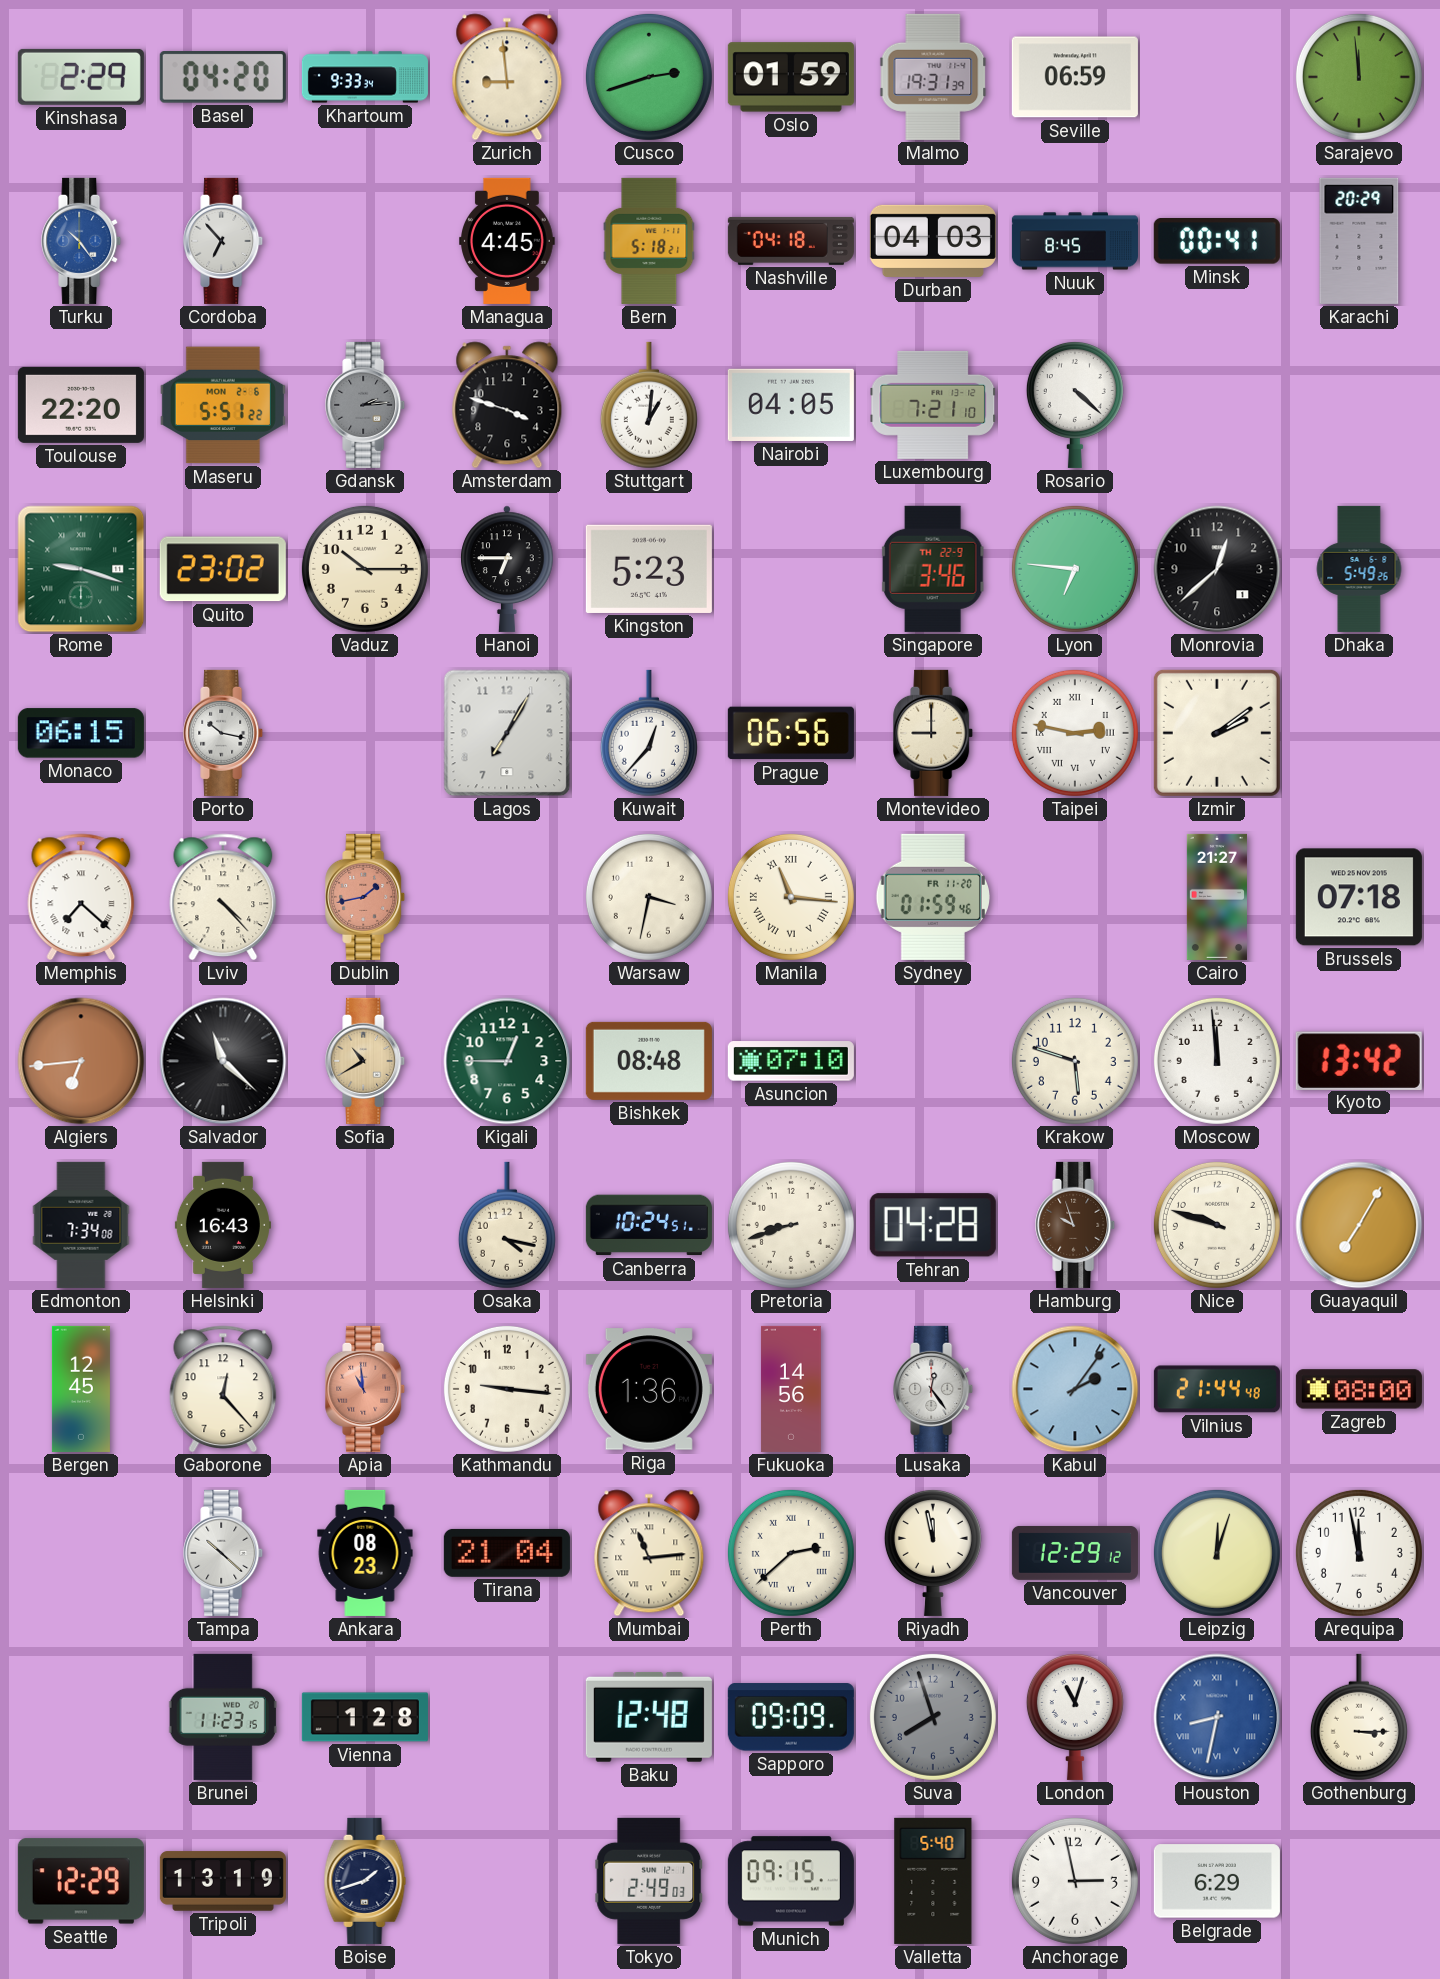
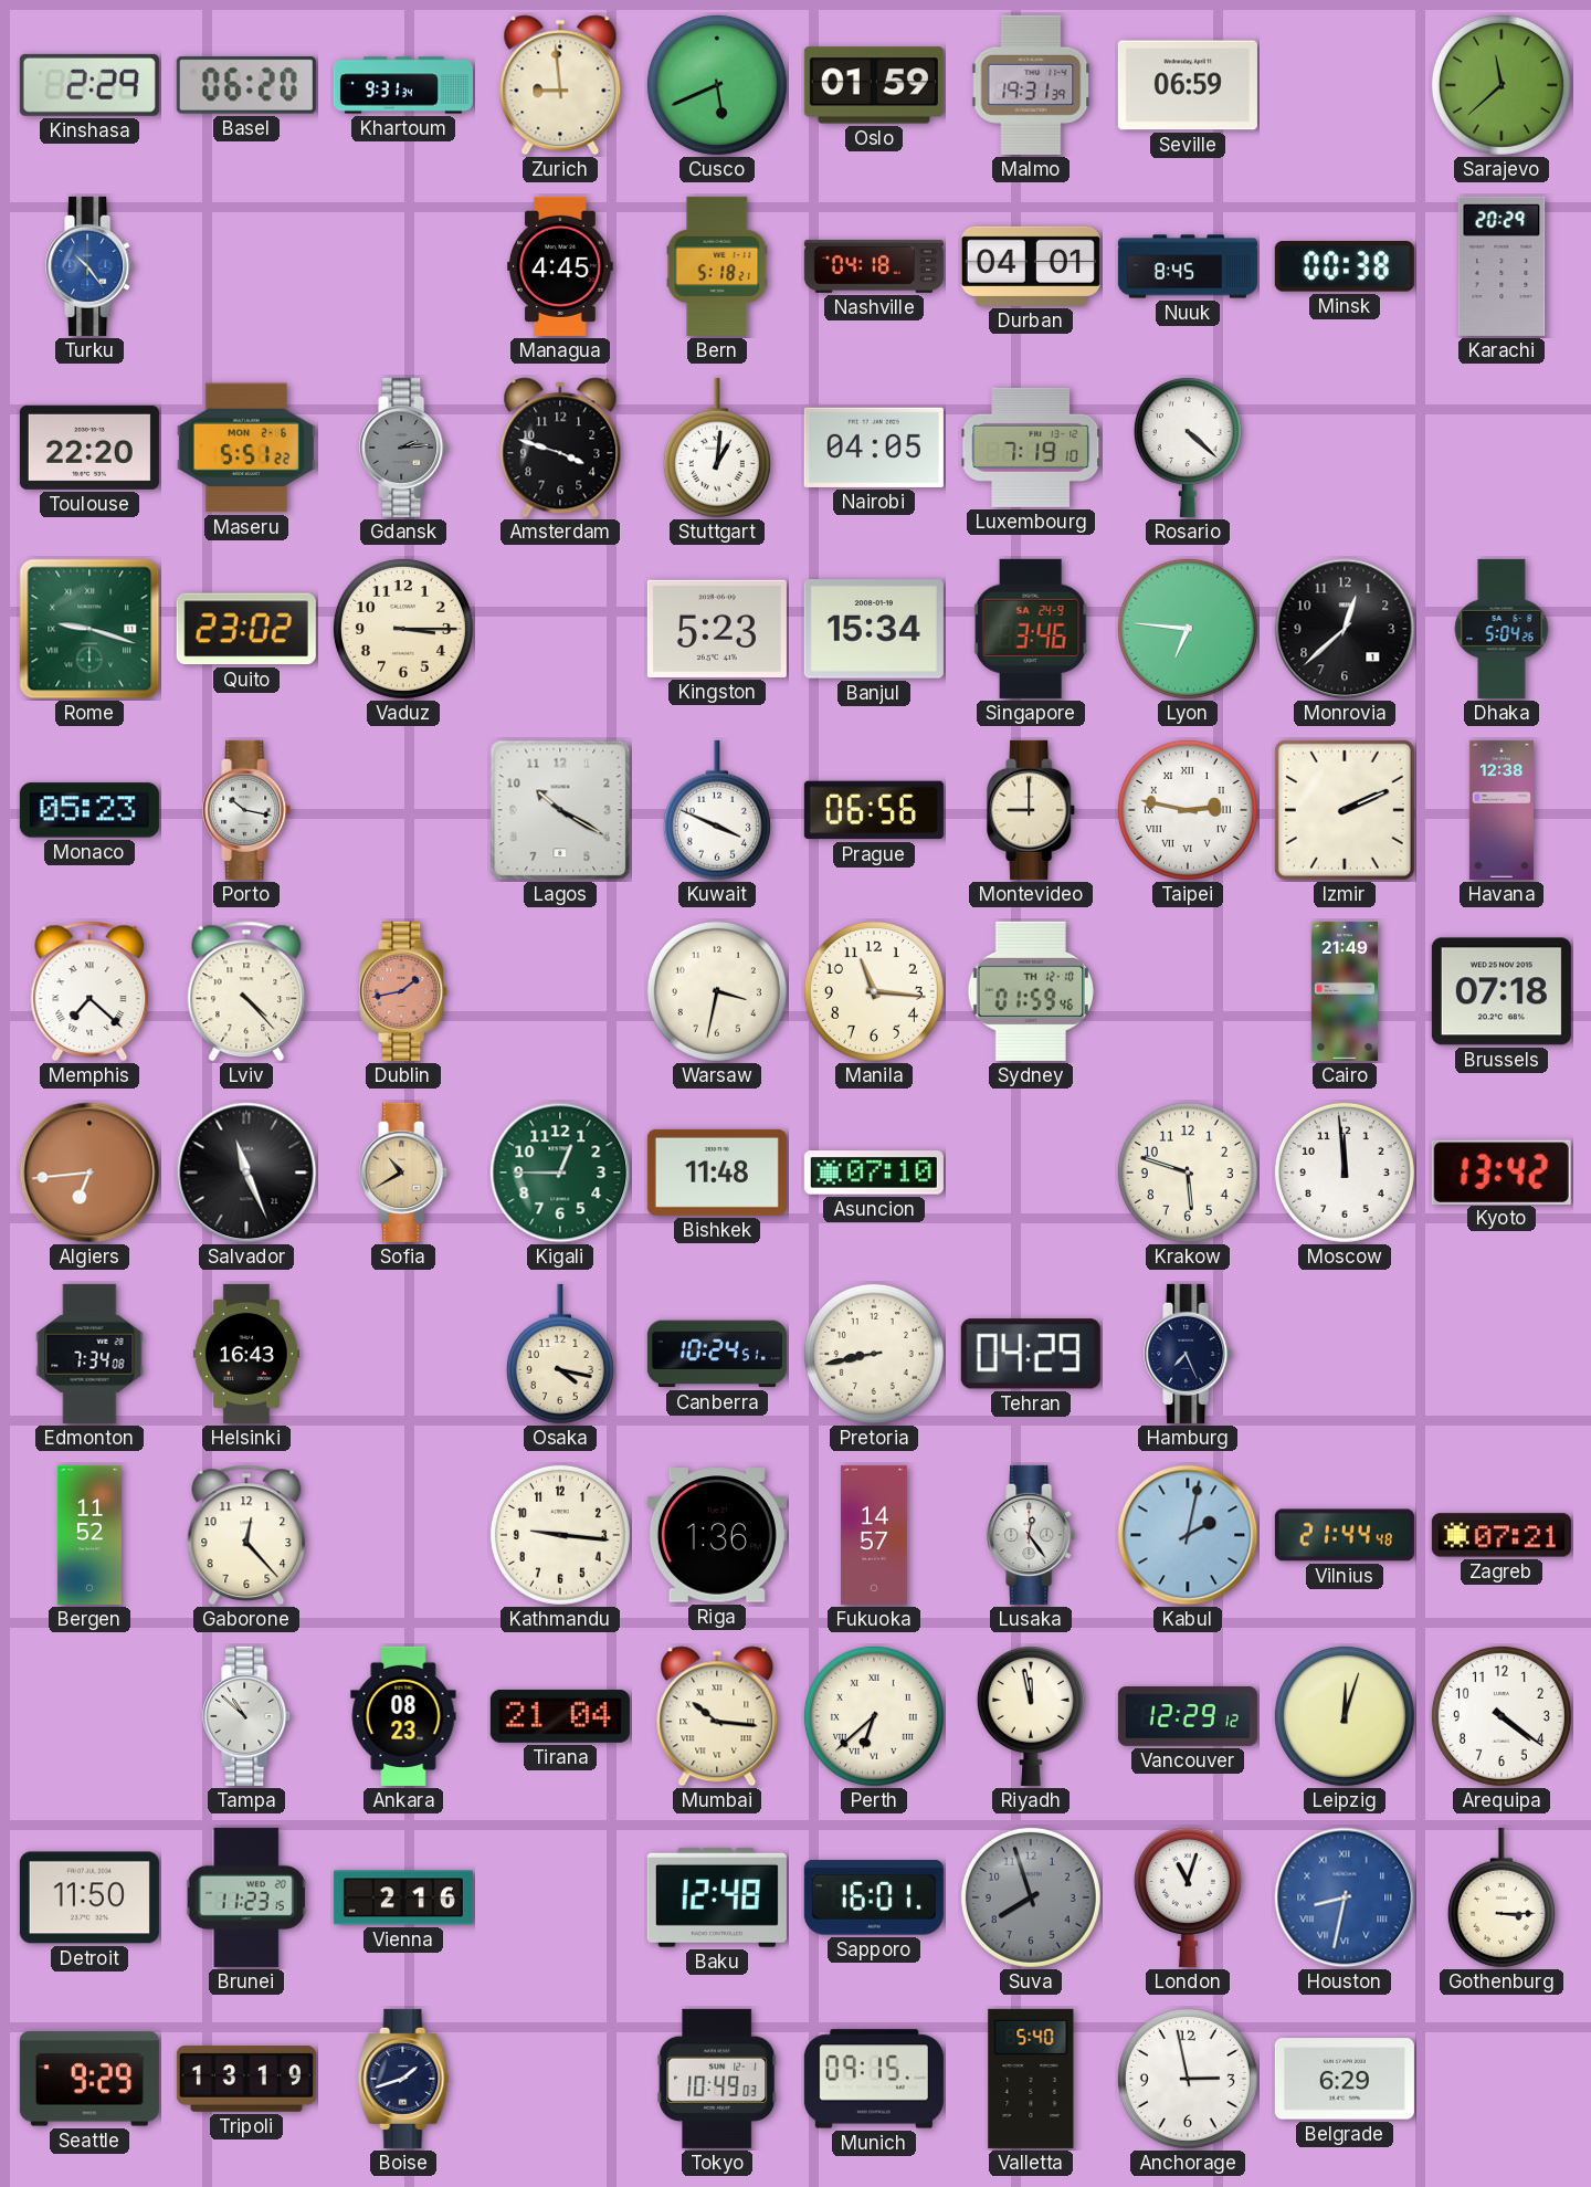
Basel: 04:20 -> 06:20 (246, 86)
Khartoum: 9:33 -> 9:31 (403, 85)
Cusco: 2:42 -> 5:41 (717, 85)
Sarajevo: 11:59 -> 11:38 (1502, 85)
Cordoba: 6:53 -> none (224, 241)
Durban: 04:03 -> 04:01 (1031, 266)
Minsk: 00:41 -> 00:38 (1345, 267)
Luxembourg: 7:21 -> 7:19 (1031, 448)
Vaduz: 10:15 -> 3:15 (403, 629)
Hanoi: 6:45 -> none (507, 569)
Banjul: none -> 15:34 (874, 629)
Singapore date: TH 22-9 -> SA 24-9 (1031, 629)
Dhaka: 5:49 -> 5:04 (1502, 629)
Monaco: 06:15 -> 05:23 (89, 810)
Lagos: 7:05 -> 10:20 (560, 810)
Kuwait: 12:37 -> 3:49 (717, 810)
Izmir: 2:09 -> 2:11 (1345, 810)
Havana: none -> 12:38 (1502, 810)
Manila numerals: Roman -> Arabic (874, 991)
Sydney date: FR 11-20 -> TH 12-10 (1030, 991)
Cairo: 21:27 -> 21:49 (1345, 991)
Salvador: 11:22 -> 11:26 (246, 1173)
Bishkek: 08:48 -> 11:48 (717, 1173)
Pretoria: 8:42 -> 8:43 (874, 1354)
Tehran: 04:28 -> 04:29 (1031, 1354)
Hamburg: 9:57 -> 7:26 (1189, 1354)
Hamburg dial: brown -> navy (1189, 1354)
Nice: 9:48 -> none (1217, 1225)
Guayaquil: 7:05 -> none (1359, 1225)
Bergen: 12:45 -> 11:52 (89, 1535)
Apia: 10:59 -> none (366, 1389)
Fukuoka: 14:56 -> 14:57 (874, 1535)
Kabul: 2:06 -> 2:02 (1188, 1535)
Zagreb: 08:00 -> 07:21 (1502, 1535)
Tampa: 10:22 -> 10:52 (247, 1716)
Mumbai: 11:14 -> 10:16 (717, 1716)
Perth: 2:38 -> 6:38 (874, 1716)
Arequipa: 11:58 -> 4:21 (1502, 1716)
Detroit: none -> 11:50 (89, 1897)
Vienna: 1:28 -> 2:16 (403, 1897)
Sapporo: 09:09 -> 16:01 (874, 1897)
Seattle: 12:29 -> 9:29 (89, 2079)
Tokyo: 2:49 -> 10:49 (717, 2079)
